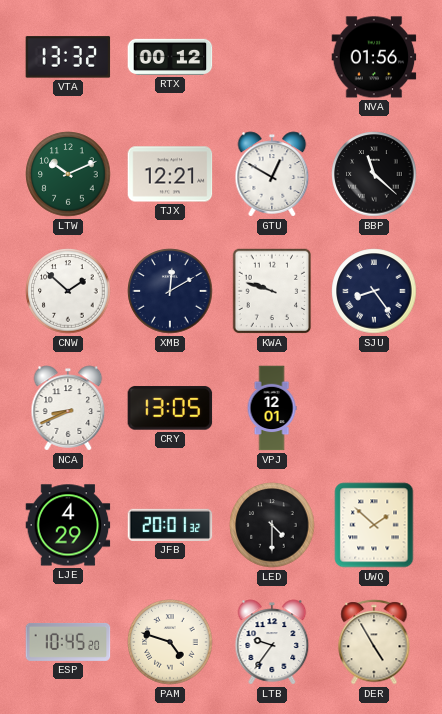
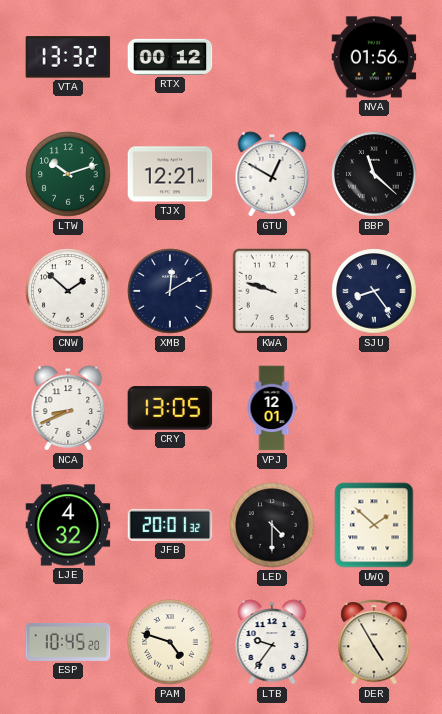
LTW: 10:11 -> 10:12 (68, 174)
LJE: 4:29 -> 4:32 (68, 525)
